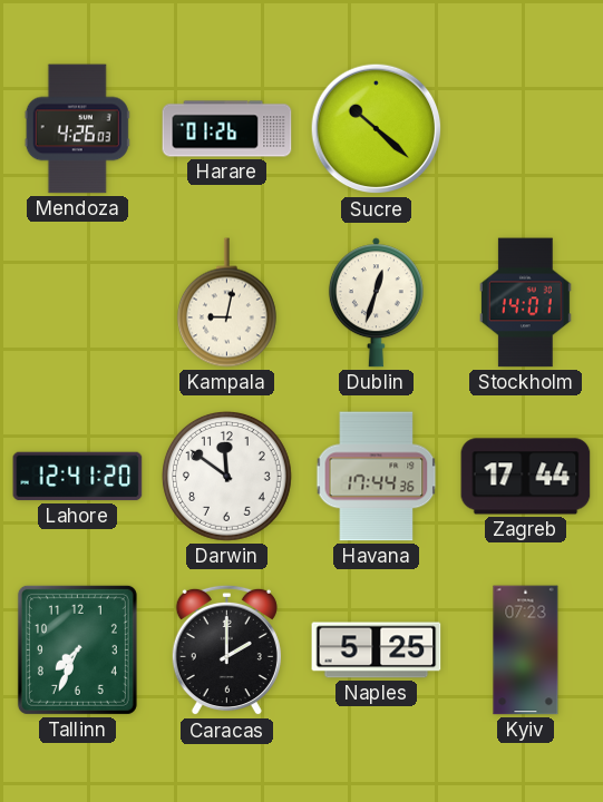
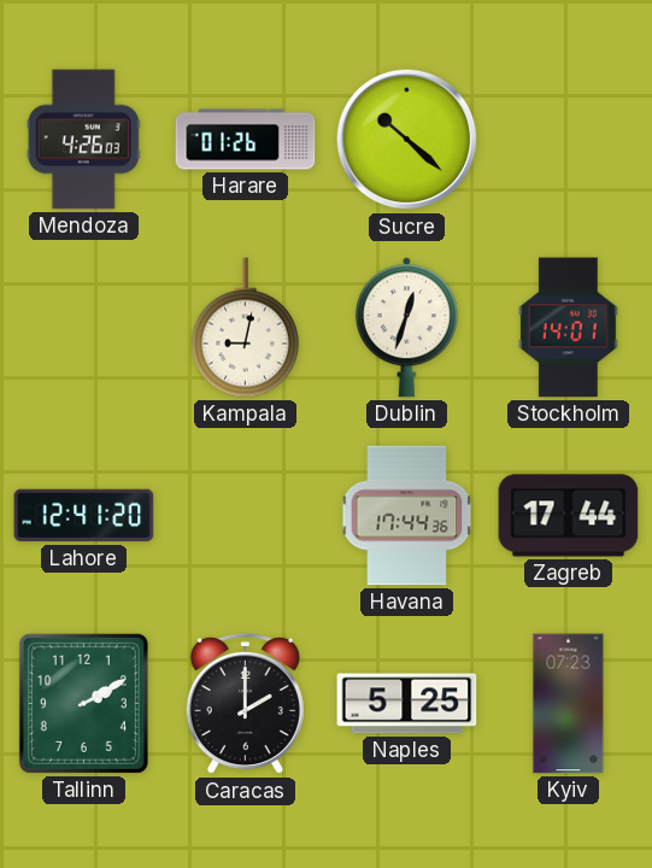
Darwin: 11:51 -> none (227, 477)
Tallinn: 7:34 -> 2:10 (83, 703)
